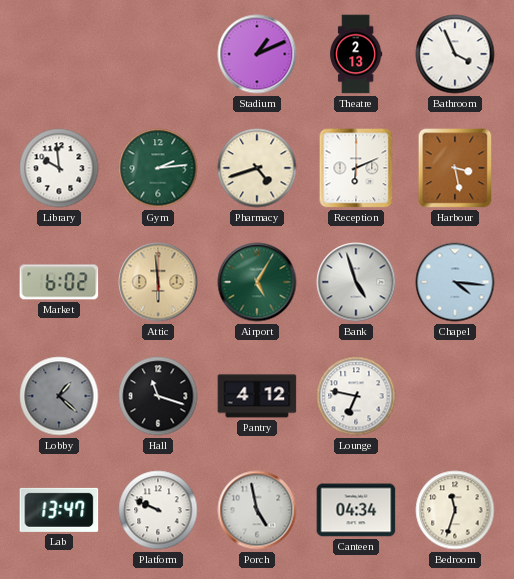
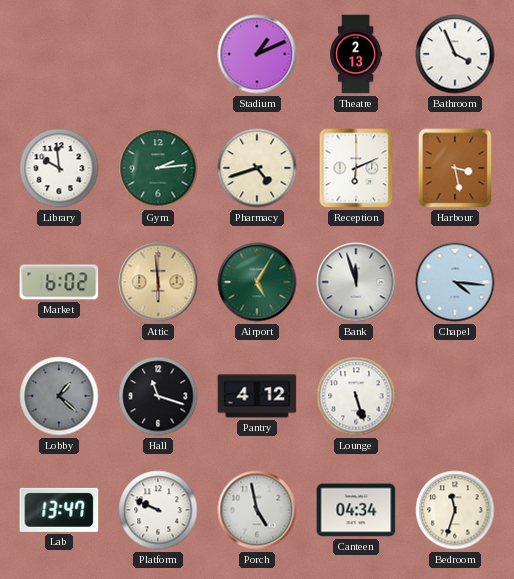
Bank: 4:57 -> 11:57 (356, 282)
Lounge: 6:47 -> 5:27 (356, 396)
